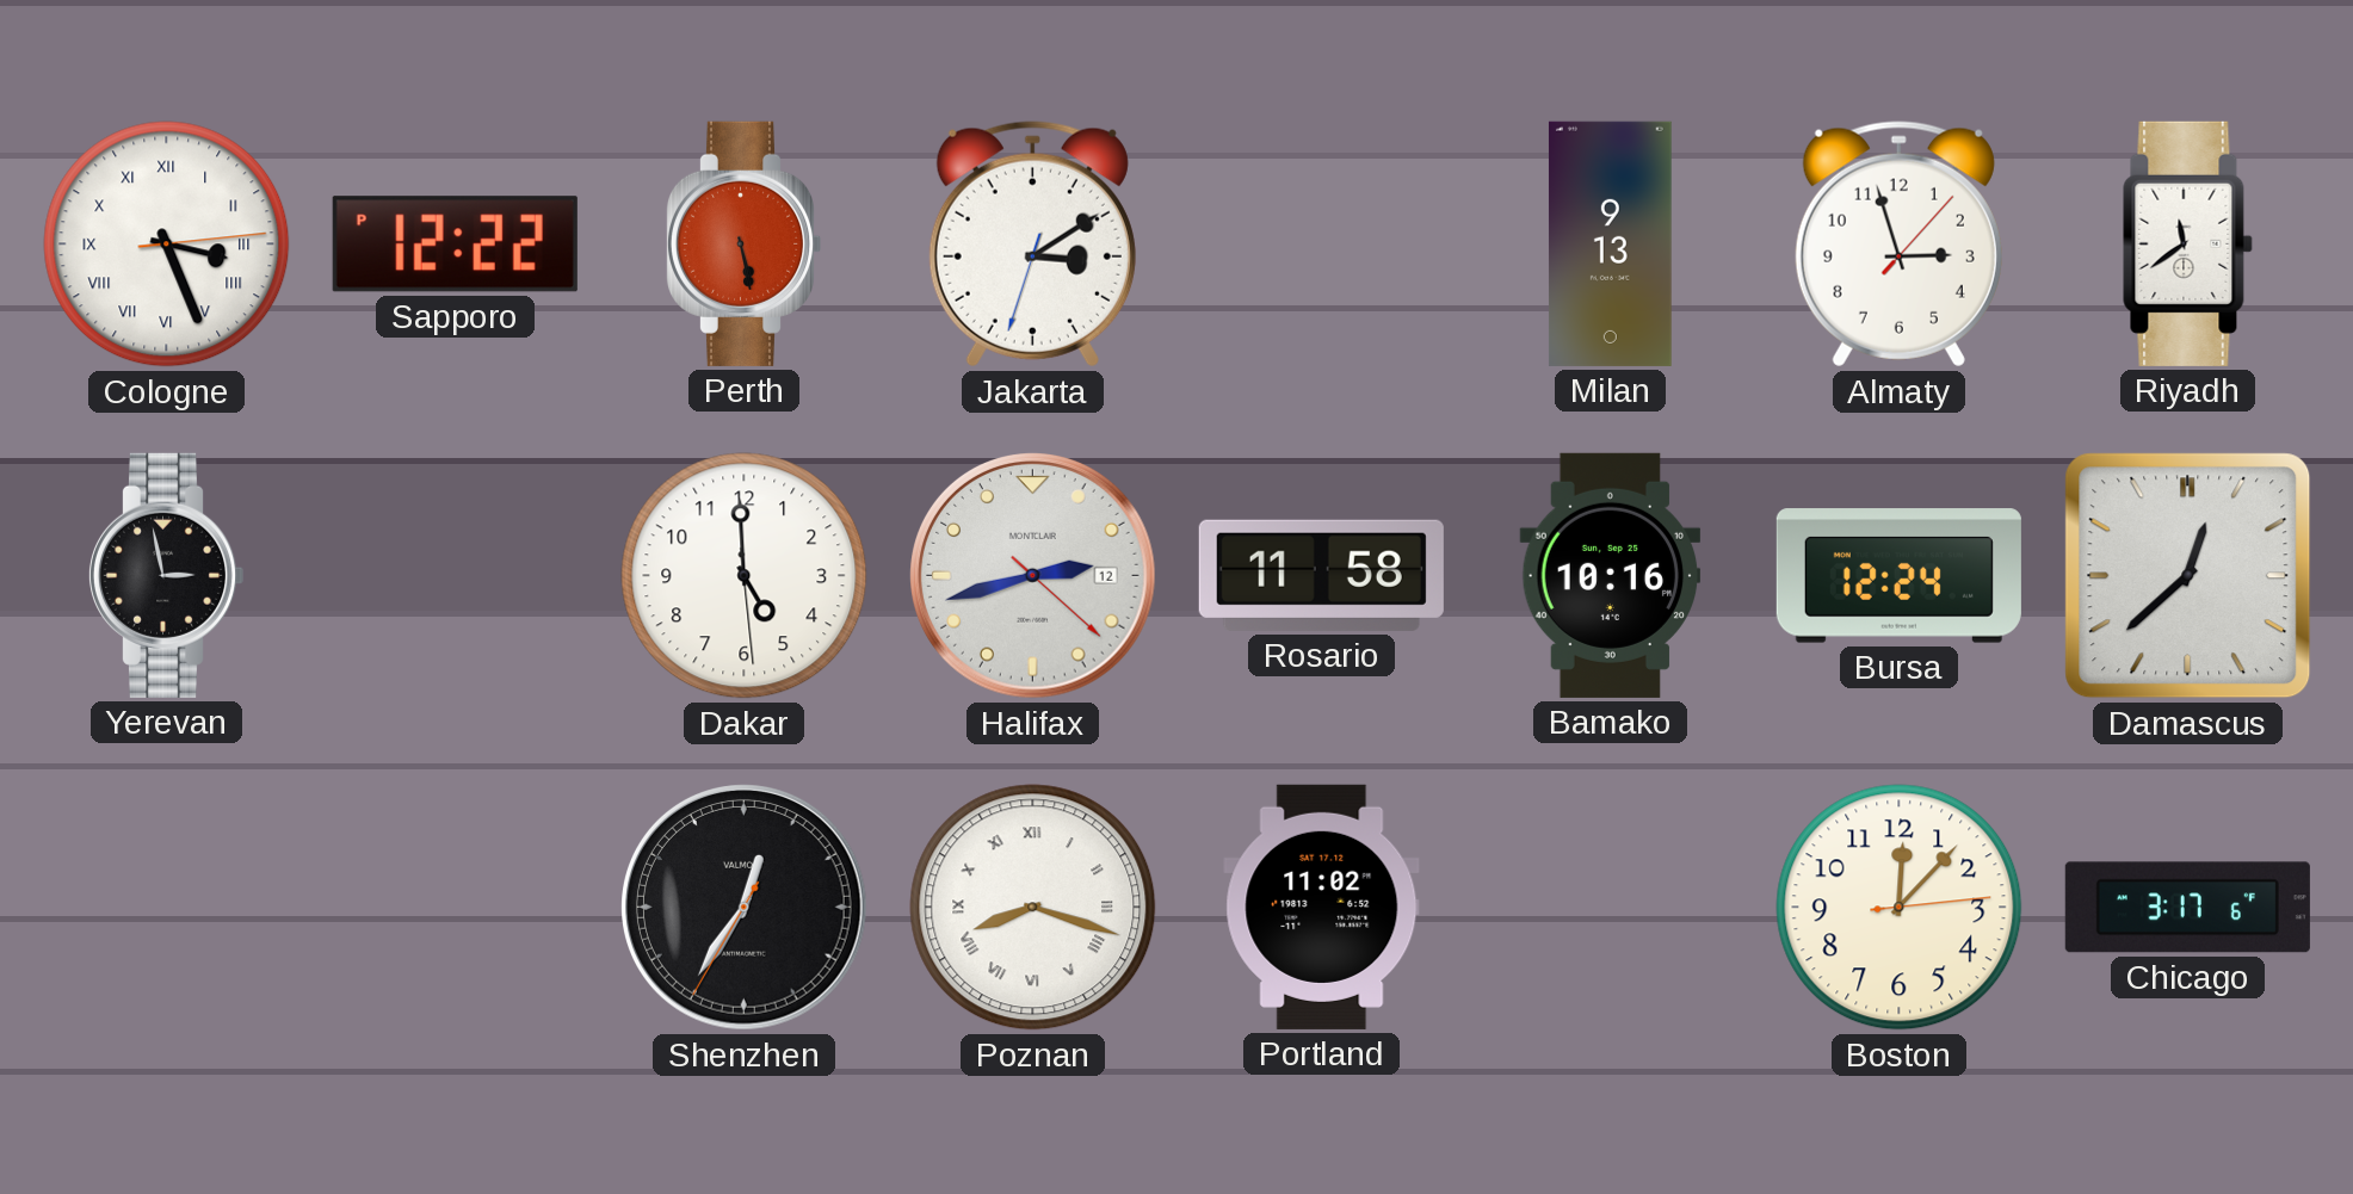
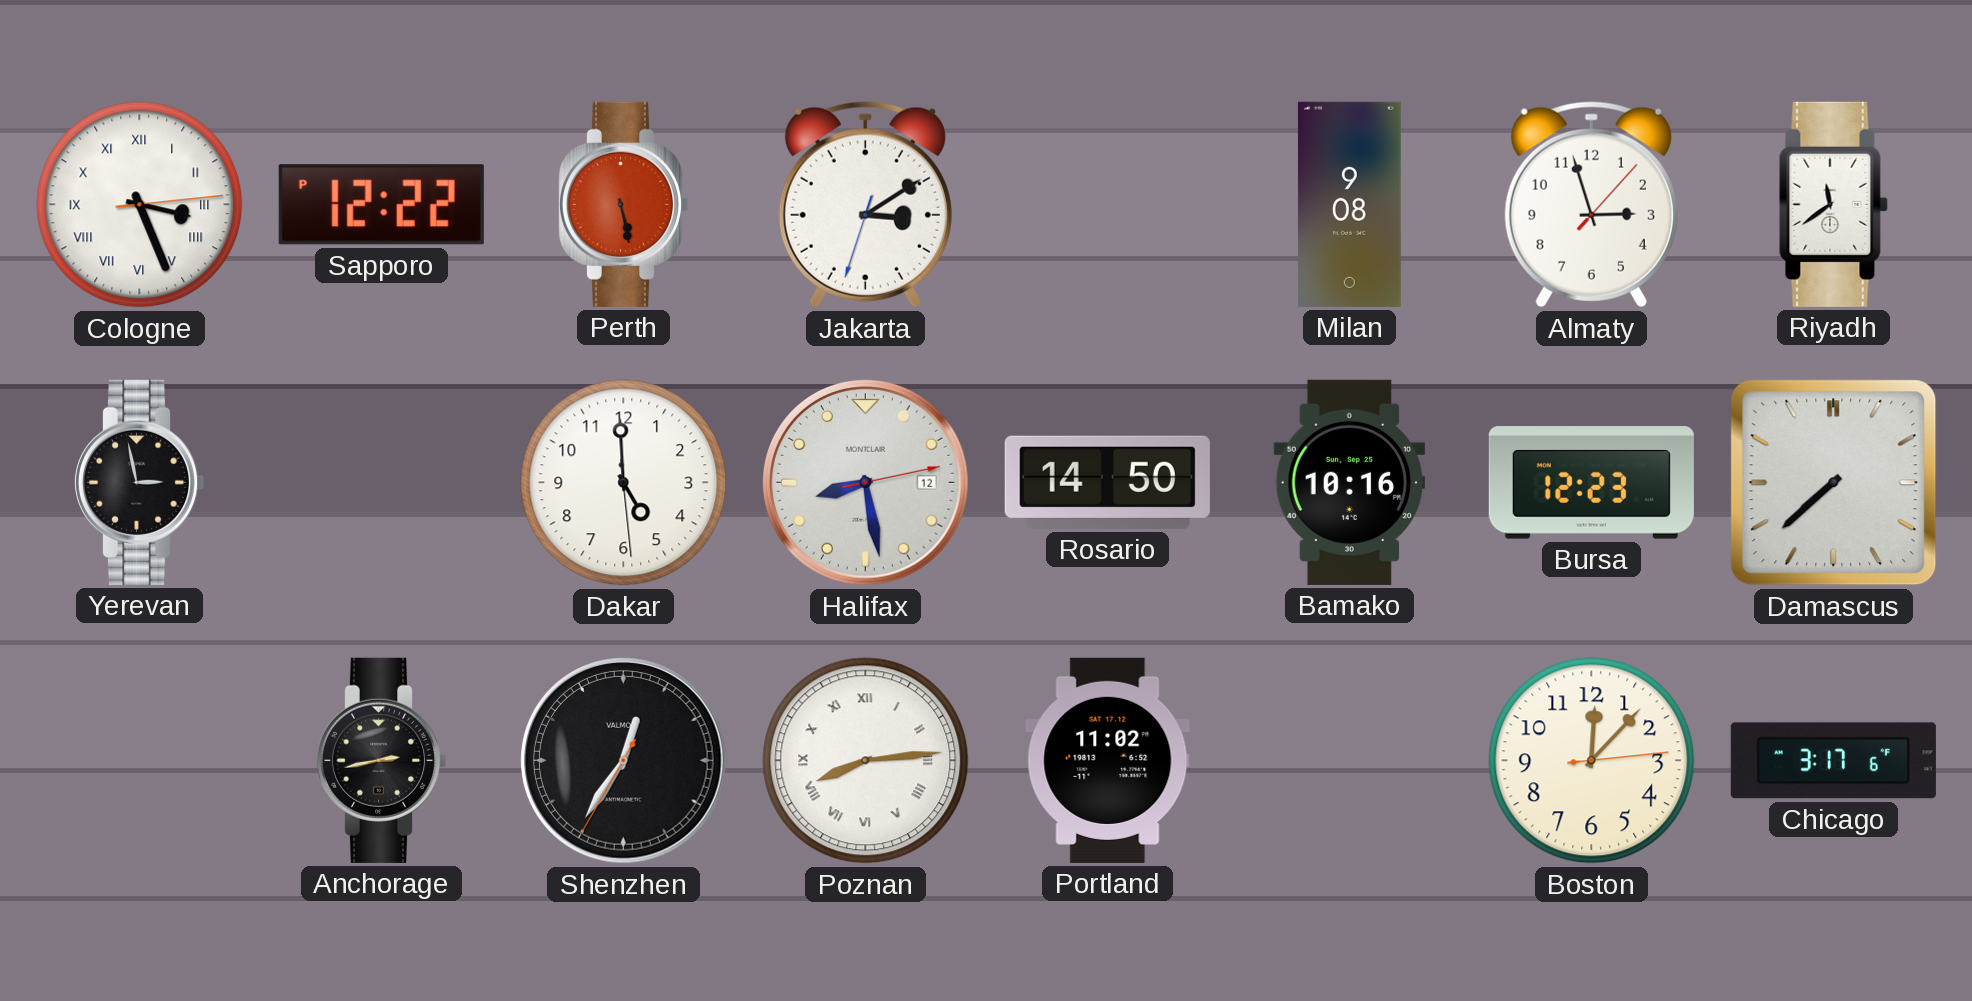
Milan: 9:13 -> 9:08 (1349, 204)
Halifax: 2:42 -> 8:28 (866, 483)
Rosario: 11:58 -> 14:50 (1107, 482)
Bursa: 12:24 -> 12:23 (1591, 483)
Damascus: 12:38 -> 7:38 (1834, 483)
Anchorage: none -> 2:43 (381, 760)
Poznan: 8:18 -> 8:14 (866, 761)
